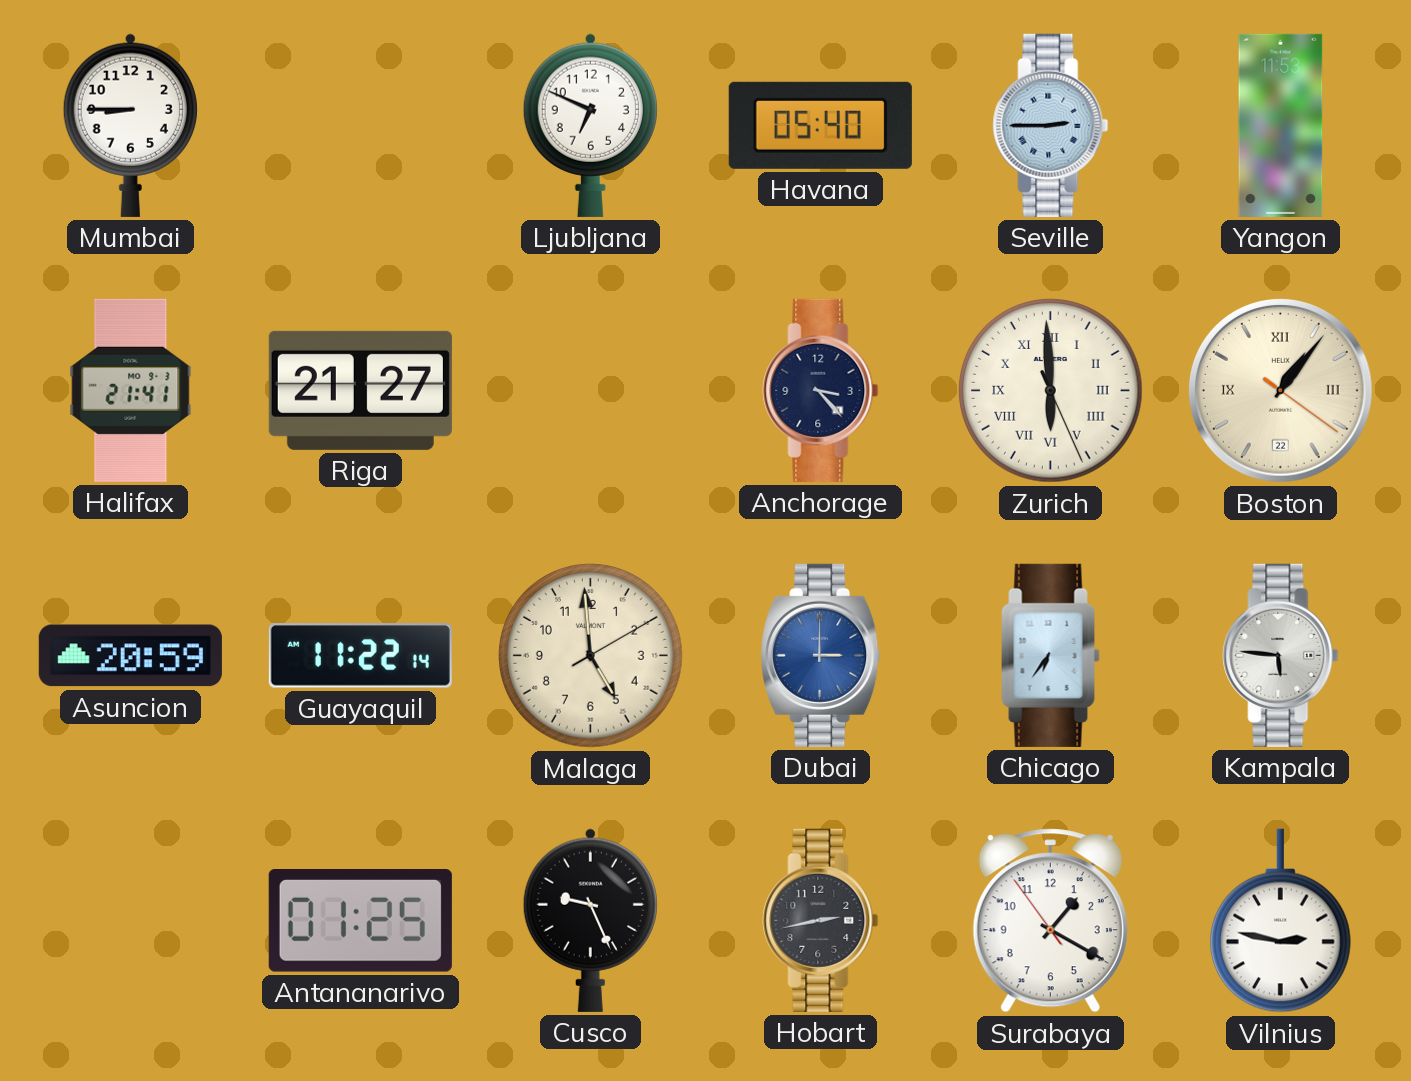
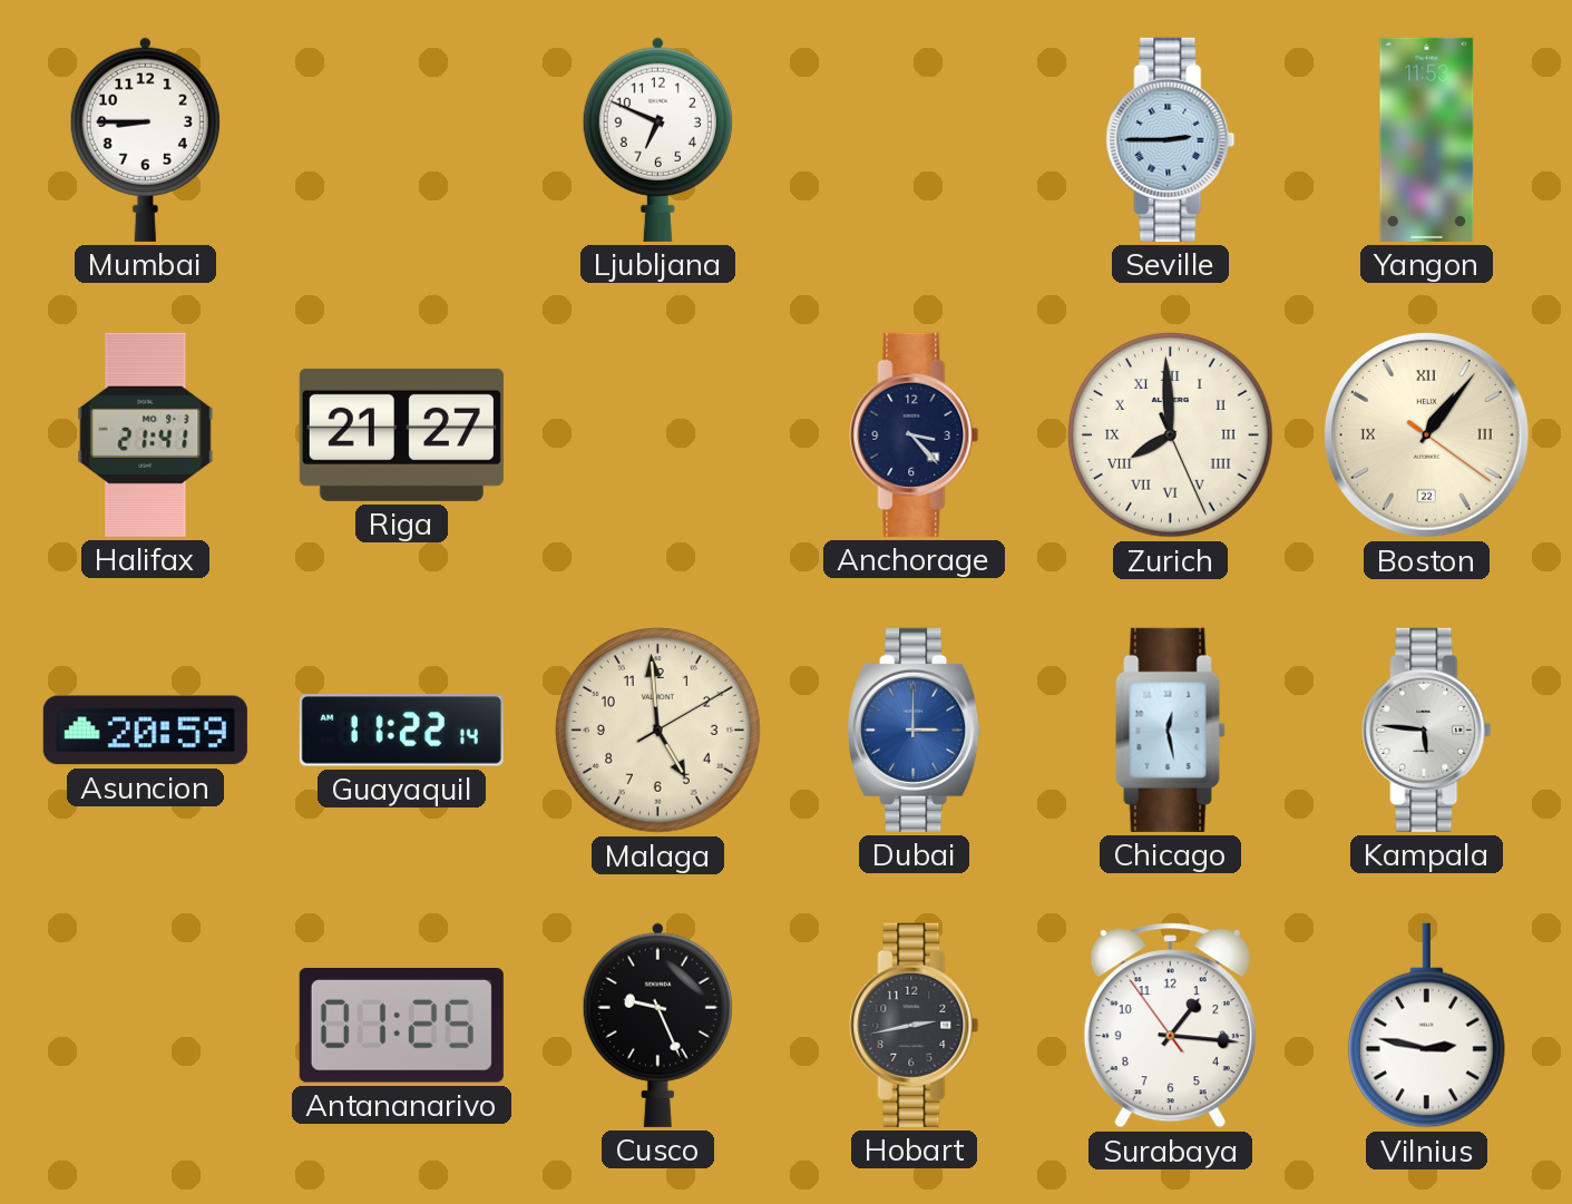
Havana: 05:40 -> none (820, 125)
Zurich: 5:59 -> 7:59 (1171, 435)
Chicago: 6:36 -> 12:28 (1171, 730)
Surabaya: 1:19 -> 1:15 (1170, 1026)
